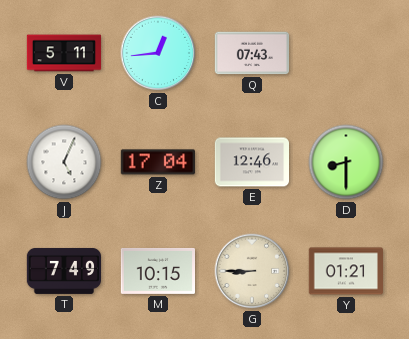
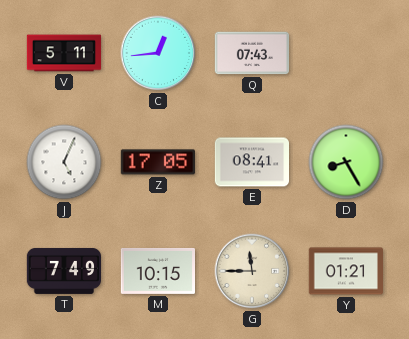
Z: 17:04 -> 17:05 (158, 162)
E: 12:46 -> 08:41 (251, 162)
D: 8:30 -> 8:25 (346, 162)
G: 8:45 -> 11:45 (252, 271)
